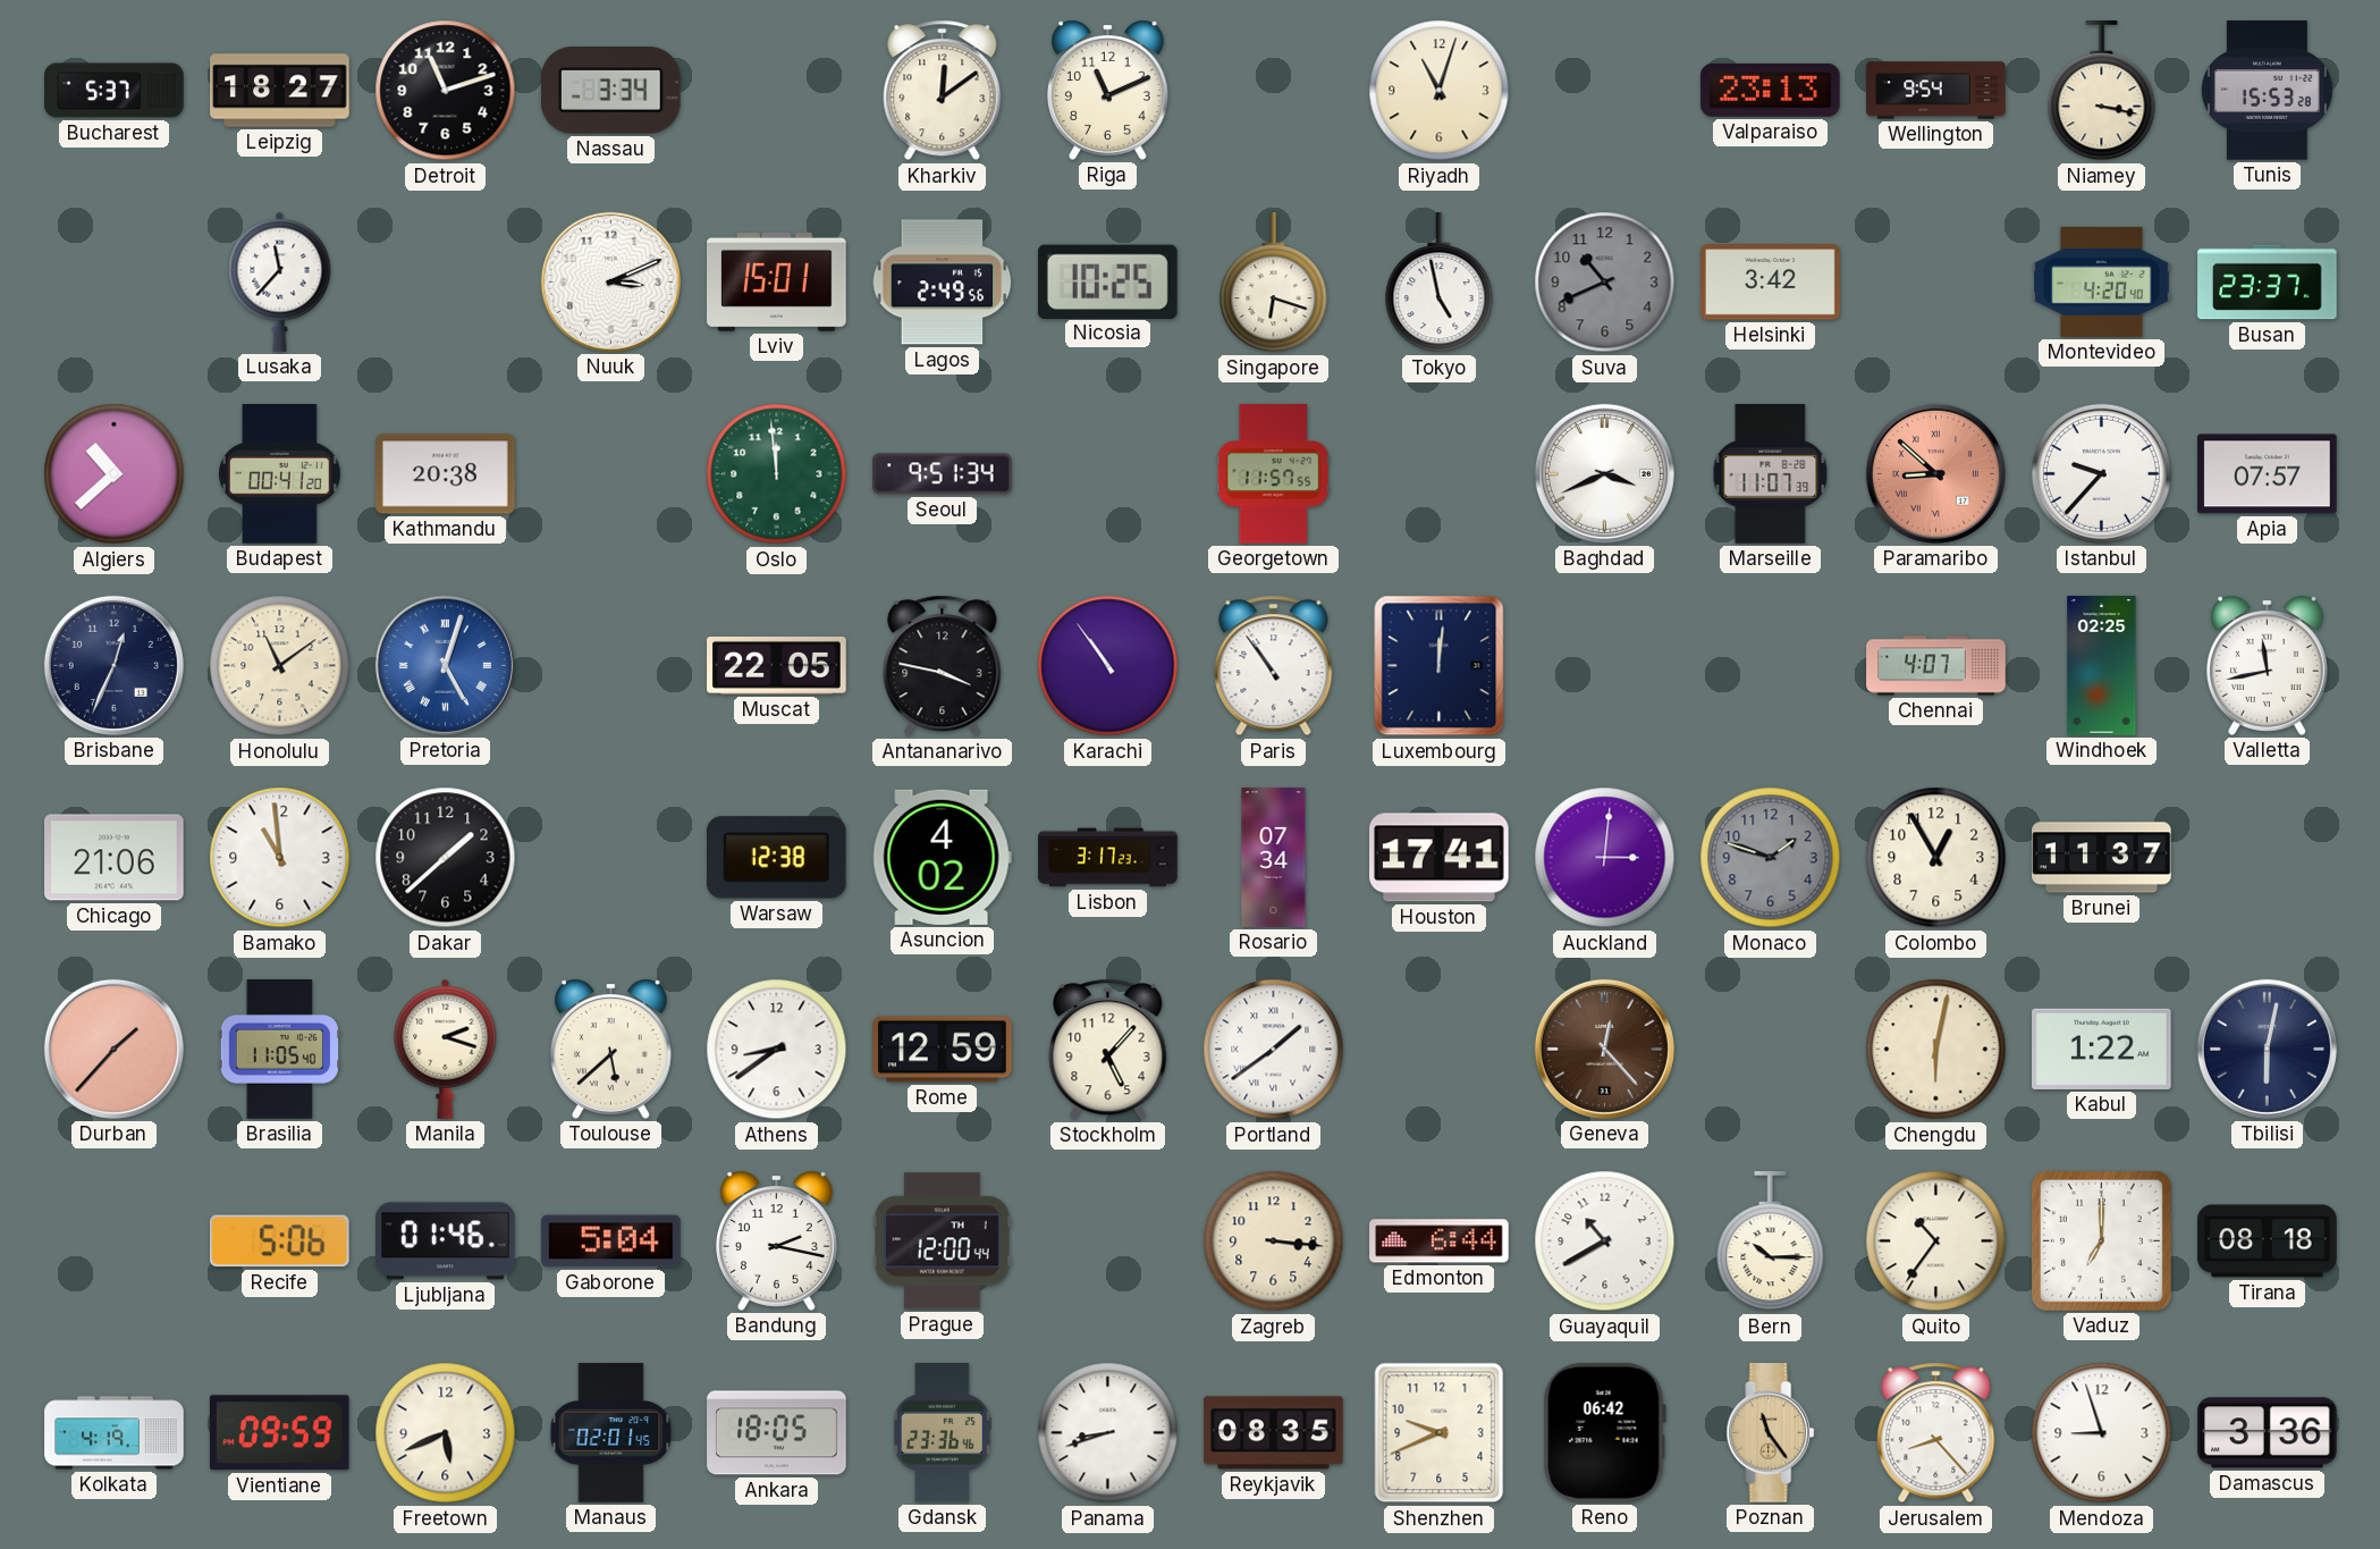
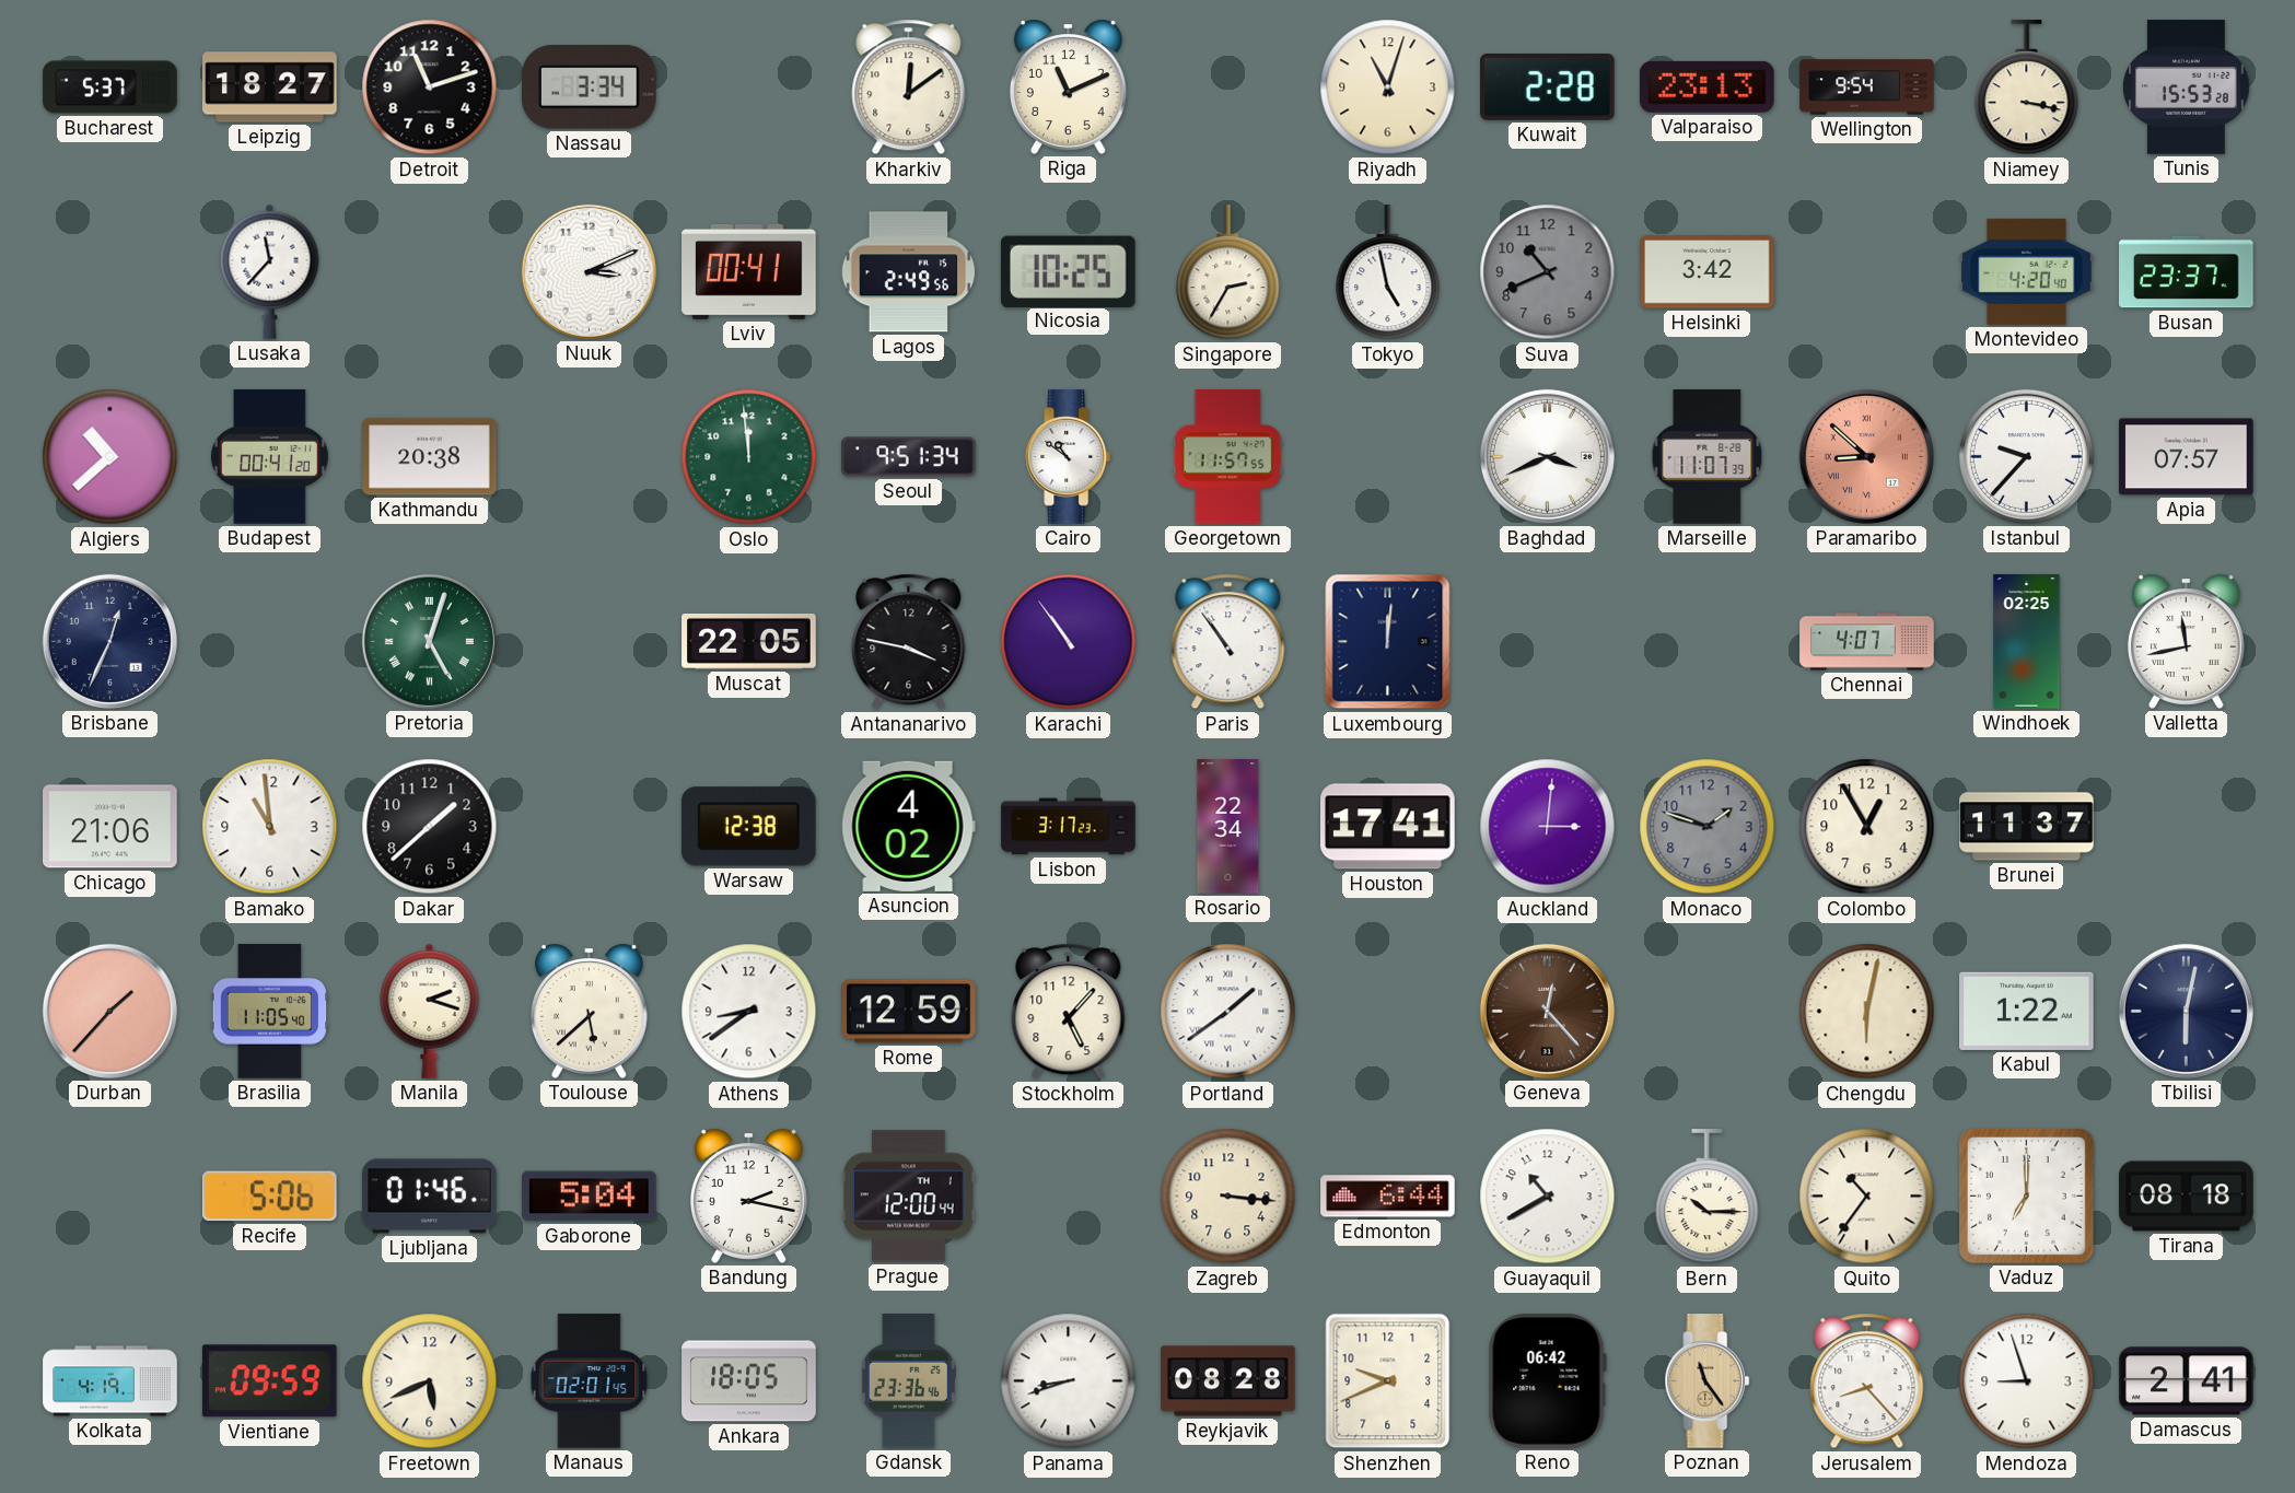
Kuwait: none -> 2:28 (1548, 86)
Lviv: 15:01 -> 00:41 (749, 271)
Singapore: 6:18 -> 2:35 (1228, 272)
Cairo: none -> 10:51 (1069, 457)
Honolulu: 11:09 -> none (280, 666)
Pretoria dial: blue -> green (429, 641)
Rosario: 07:34 -> 22:34 (1228, 827)
Reykjavik: 08:35 -> 08:28 (1228, 1381)
Damascus: 3:36 -> 2:41 (2187, 1381)
